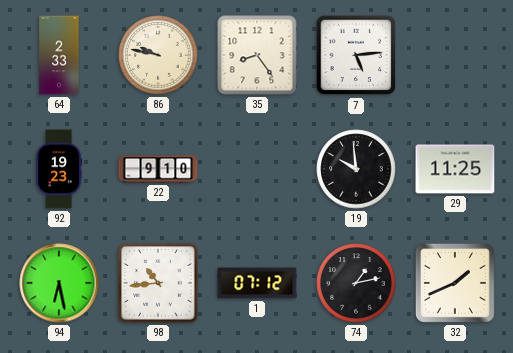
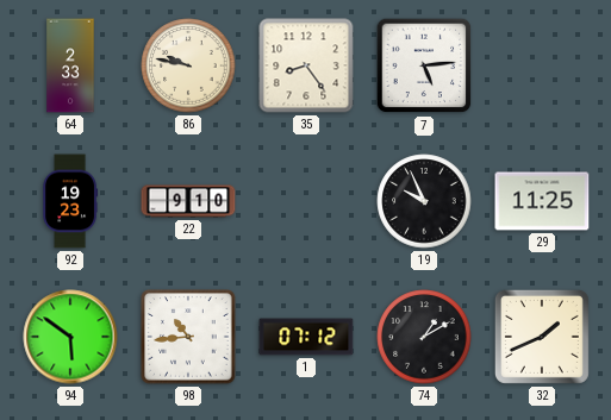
19: 9:59 -> 9:56 (424, 201)
94: 6:28 -> 5:51 (70, 337)
74: 1:13 -> 1:10 (424, 337)
